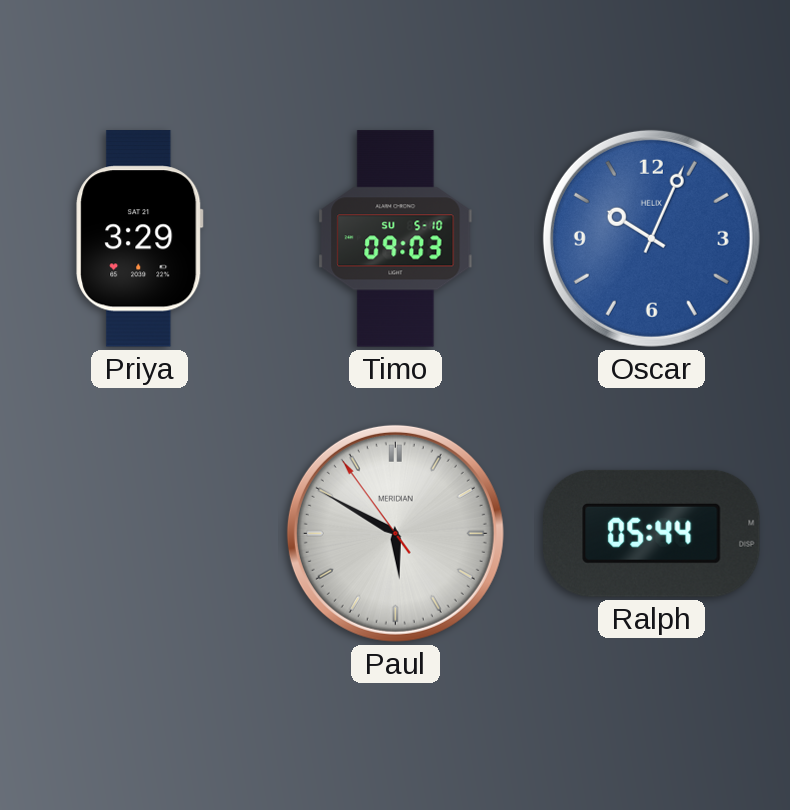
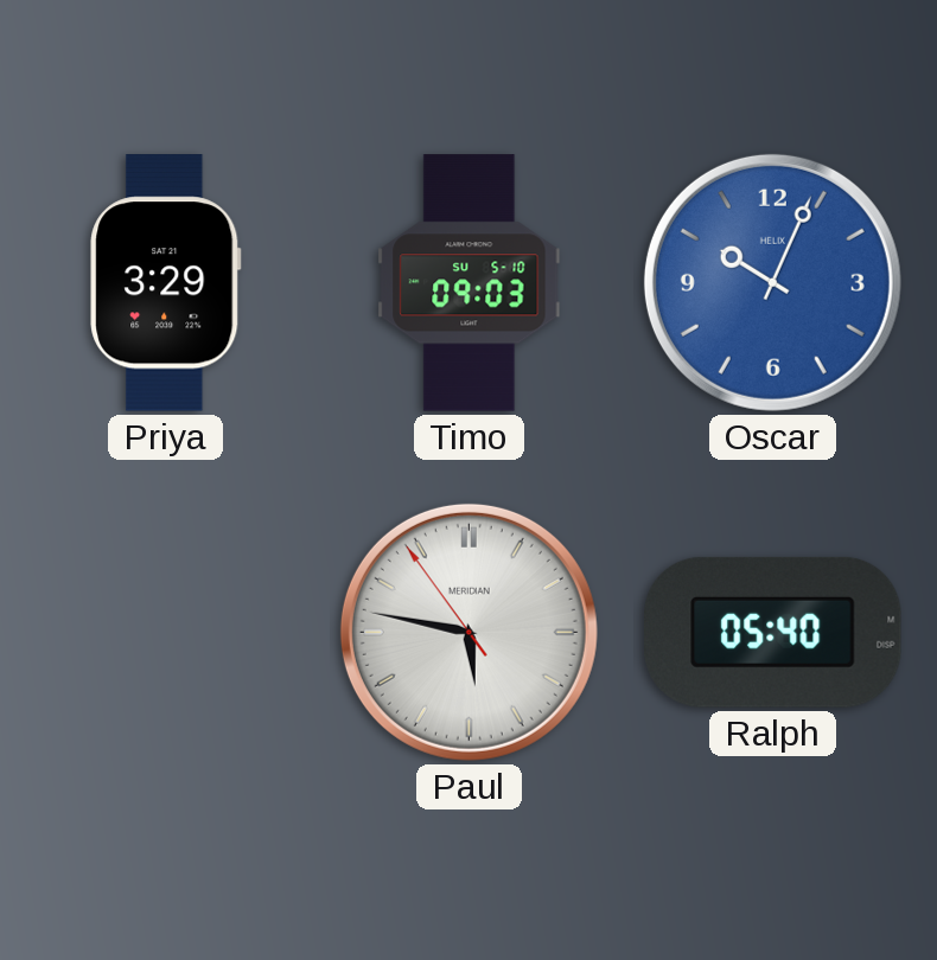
Paul: 5:49 -> 5:46 (469, 632)
Ralph: 05:44 -> 05:40 (773, 632)
